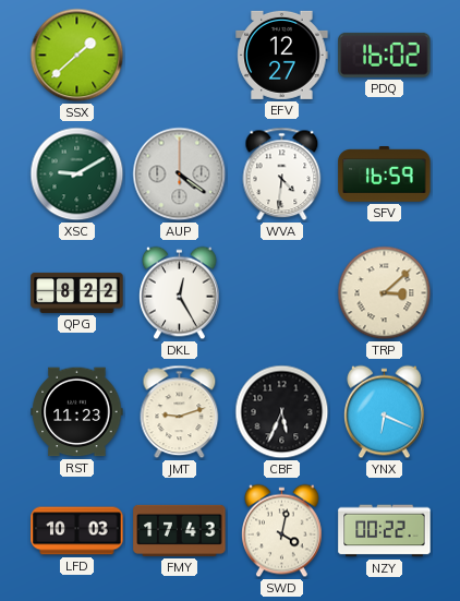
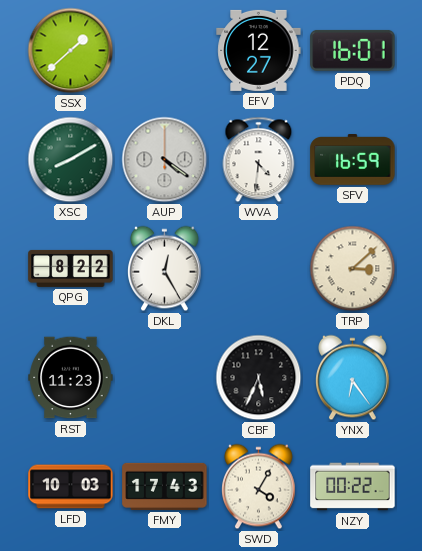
PDQ: 16:02 -> 16:01 (353, 50)
XSC: 9:10 -> 8:10 (71, 160)
JMT: 9:12 -> none (180, 412)
YNX: 6:19 -> 6:24 (353, 378)
SWD: 4:02 -> 4:05 (259, 487)
